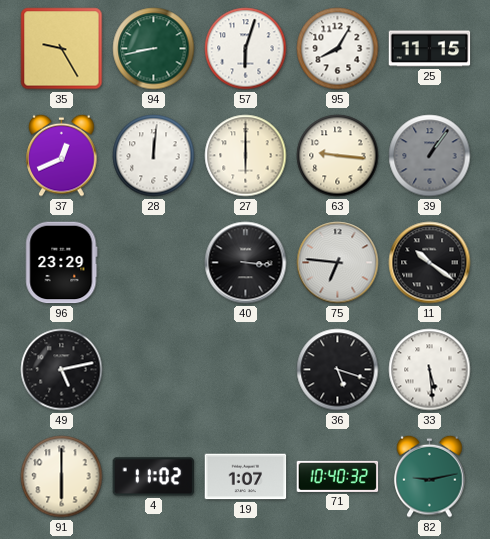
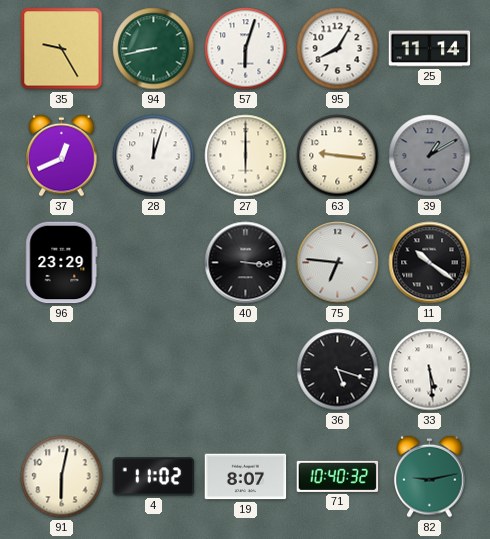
25: 11:15 -> 11:14 (430, 49)
28: 12:01 -> 12:03 (154, 156)
39: 1:06 -> 1:10 (430, 156)
49: 5:13 -> none (62, 370)
91: 6:00 -> 6:02 (62, 477)
19: 1:07 -> 8:07 (246, 477)
